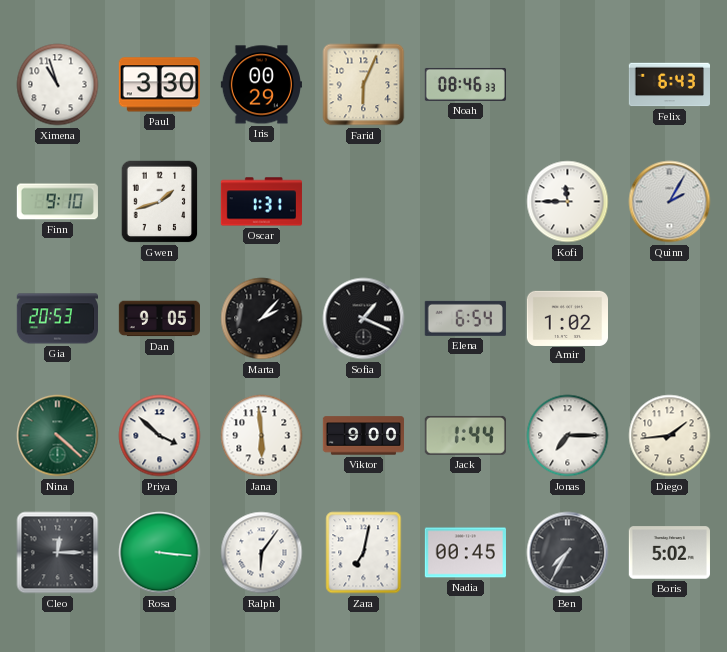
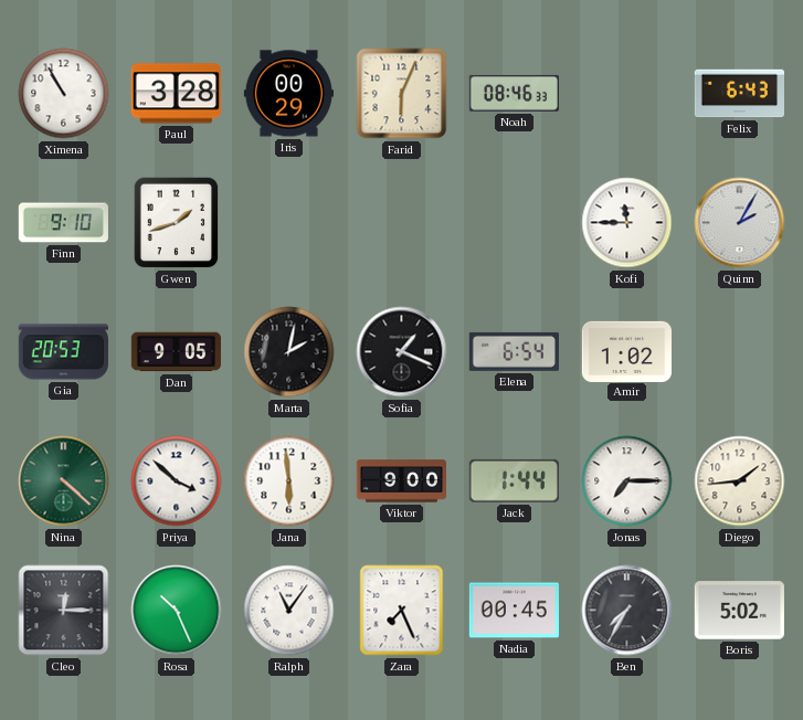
Ximena: 10:57 -> 10:55 (64, 94)
Paul: 3:30 -> 3:28 (176, 94)
Oscar: 1:31 -> none (261, 202)
Marta: 2:07 -> 2:02 (289, 352)
Rosa: 3:16 -> 10:26 (177, 611)
Ralph: 6:06 -> 11:06 (289, 611)
Zara: 7:02 -> 7:26 (402, 611)
